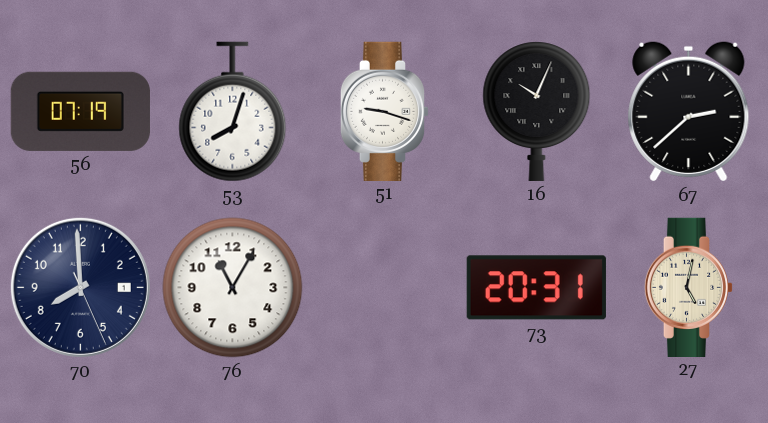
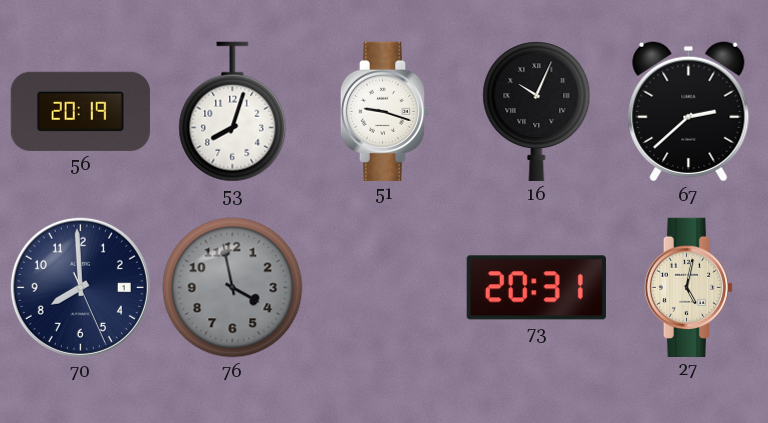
56: 07:19 -> 20:19 (80, 111)
76: 11:05 -> 3:58 (233, 288)
76 dial: white -> grey (233, 288)
